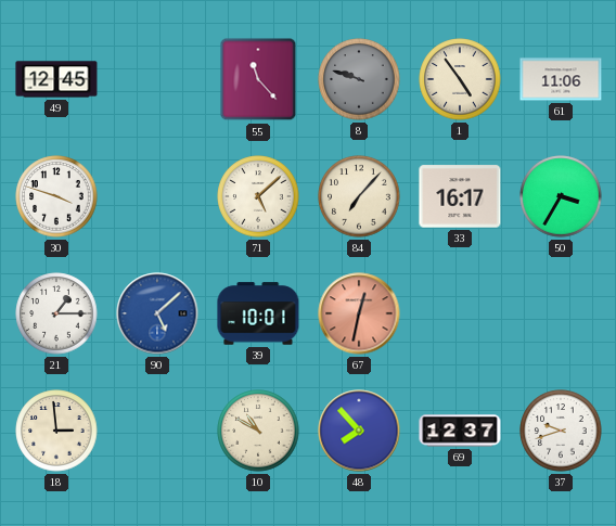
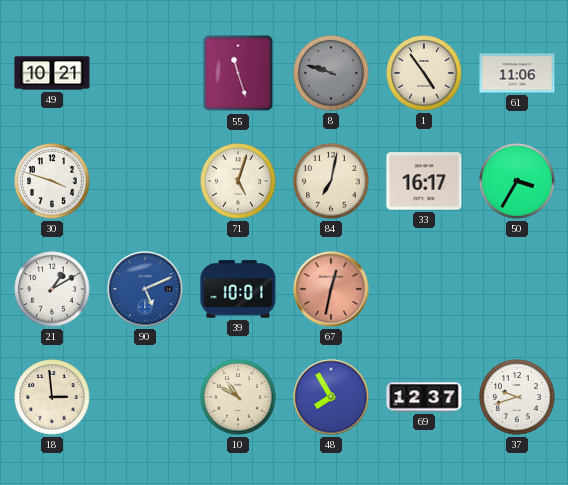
49: 12:45 -> 10:21 (52, 73)
55: 11:23 -> 11:27 (238, 73)
71: 5:08 -> 5:03 (238, 181)
84: 7:07 -> 7:02 (331, 181)
21: 1:15 -> 1:10 (52, 289)
90: 5:08 -> 5:11 (145, 289)
48: 7:53 -> 7:55 (331, 397)
